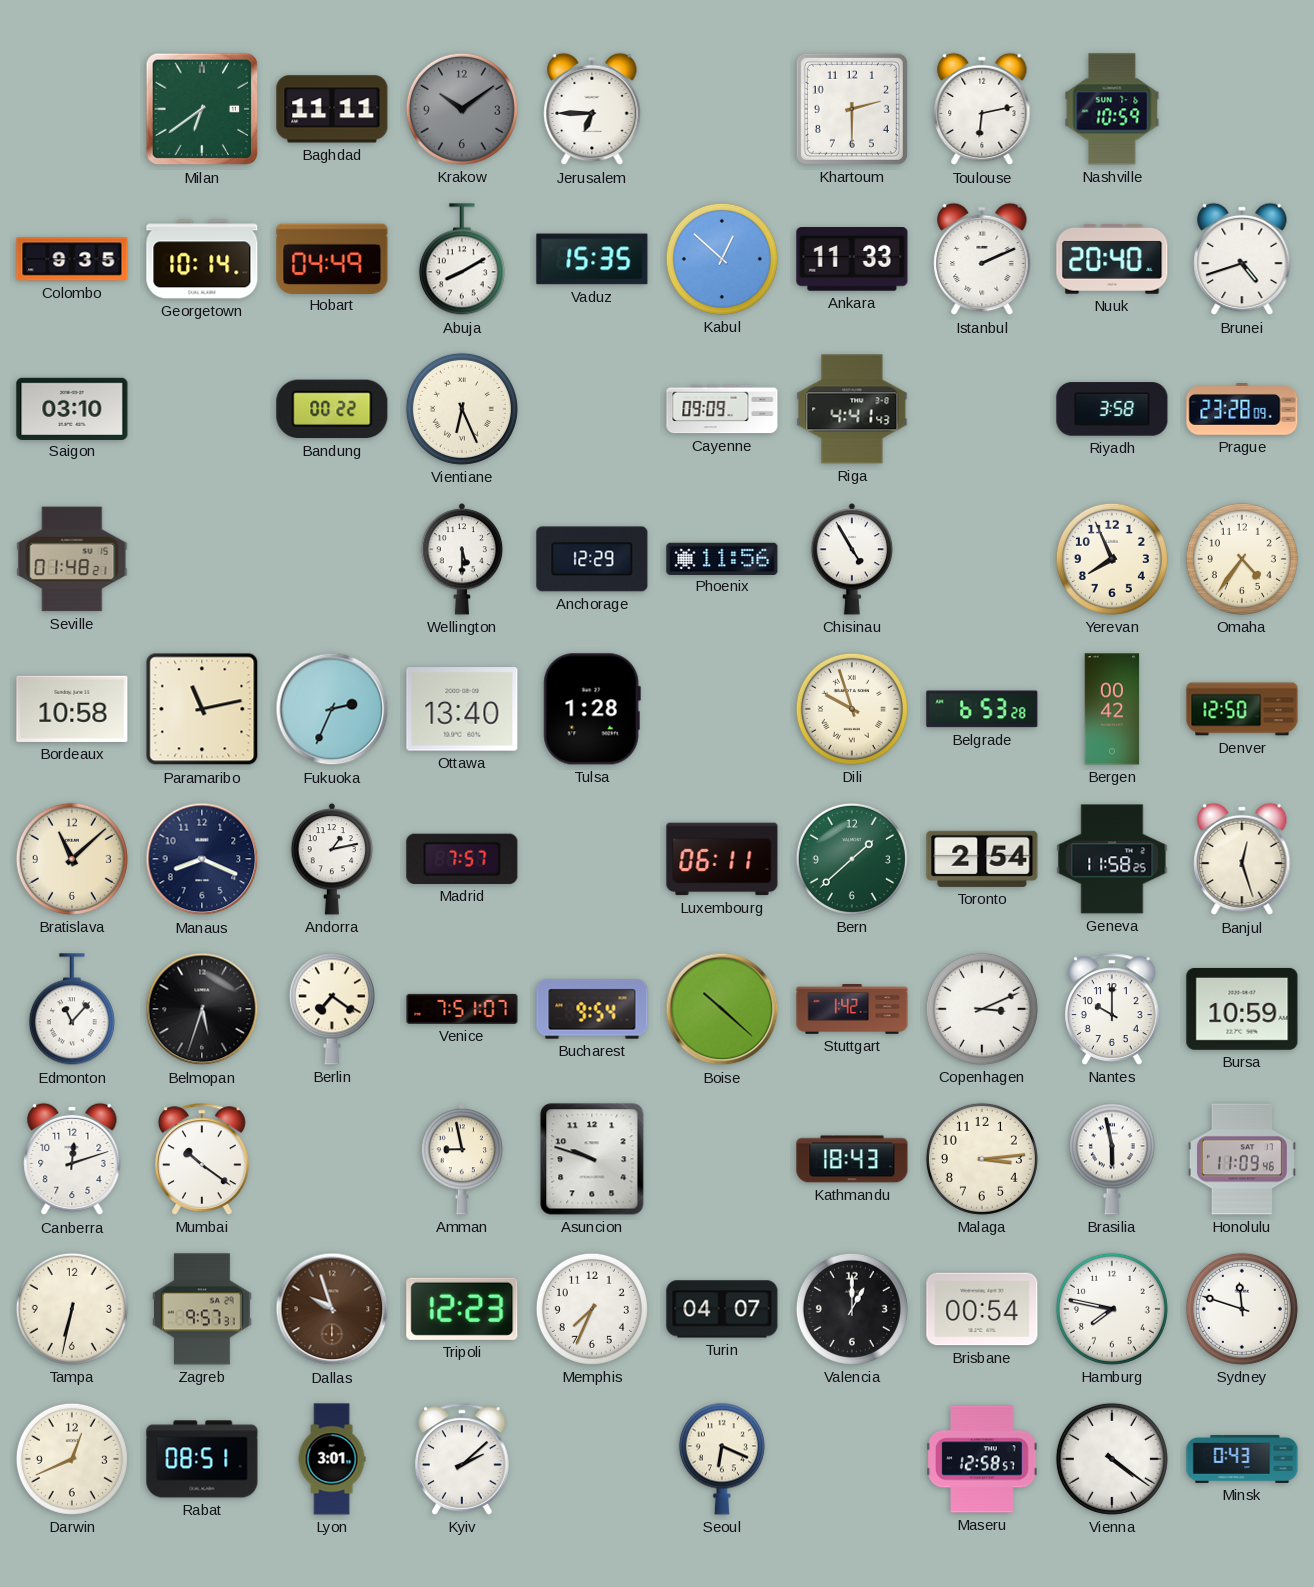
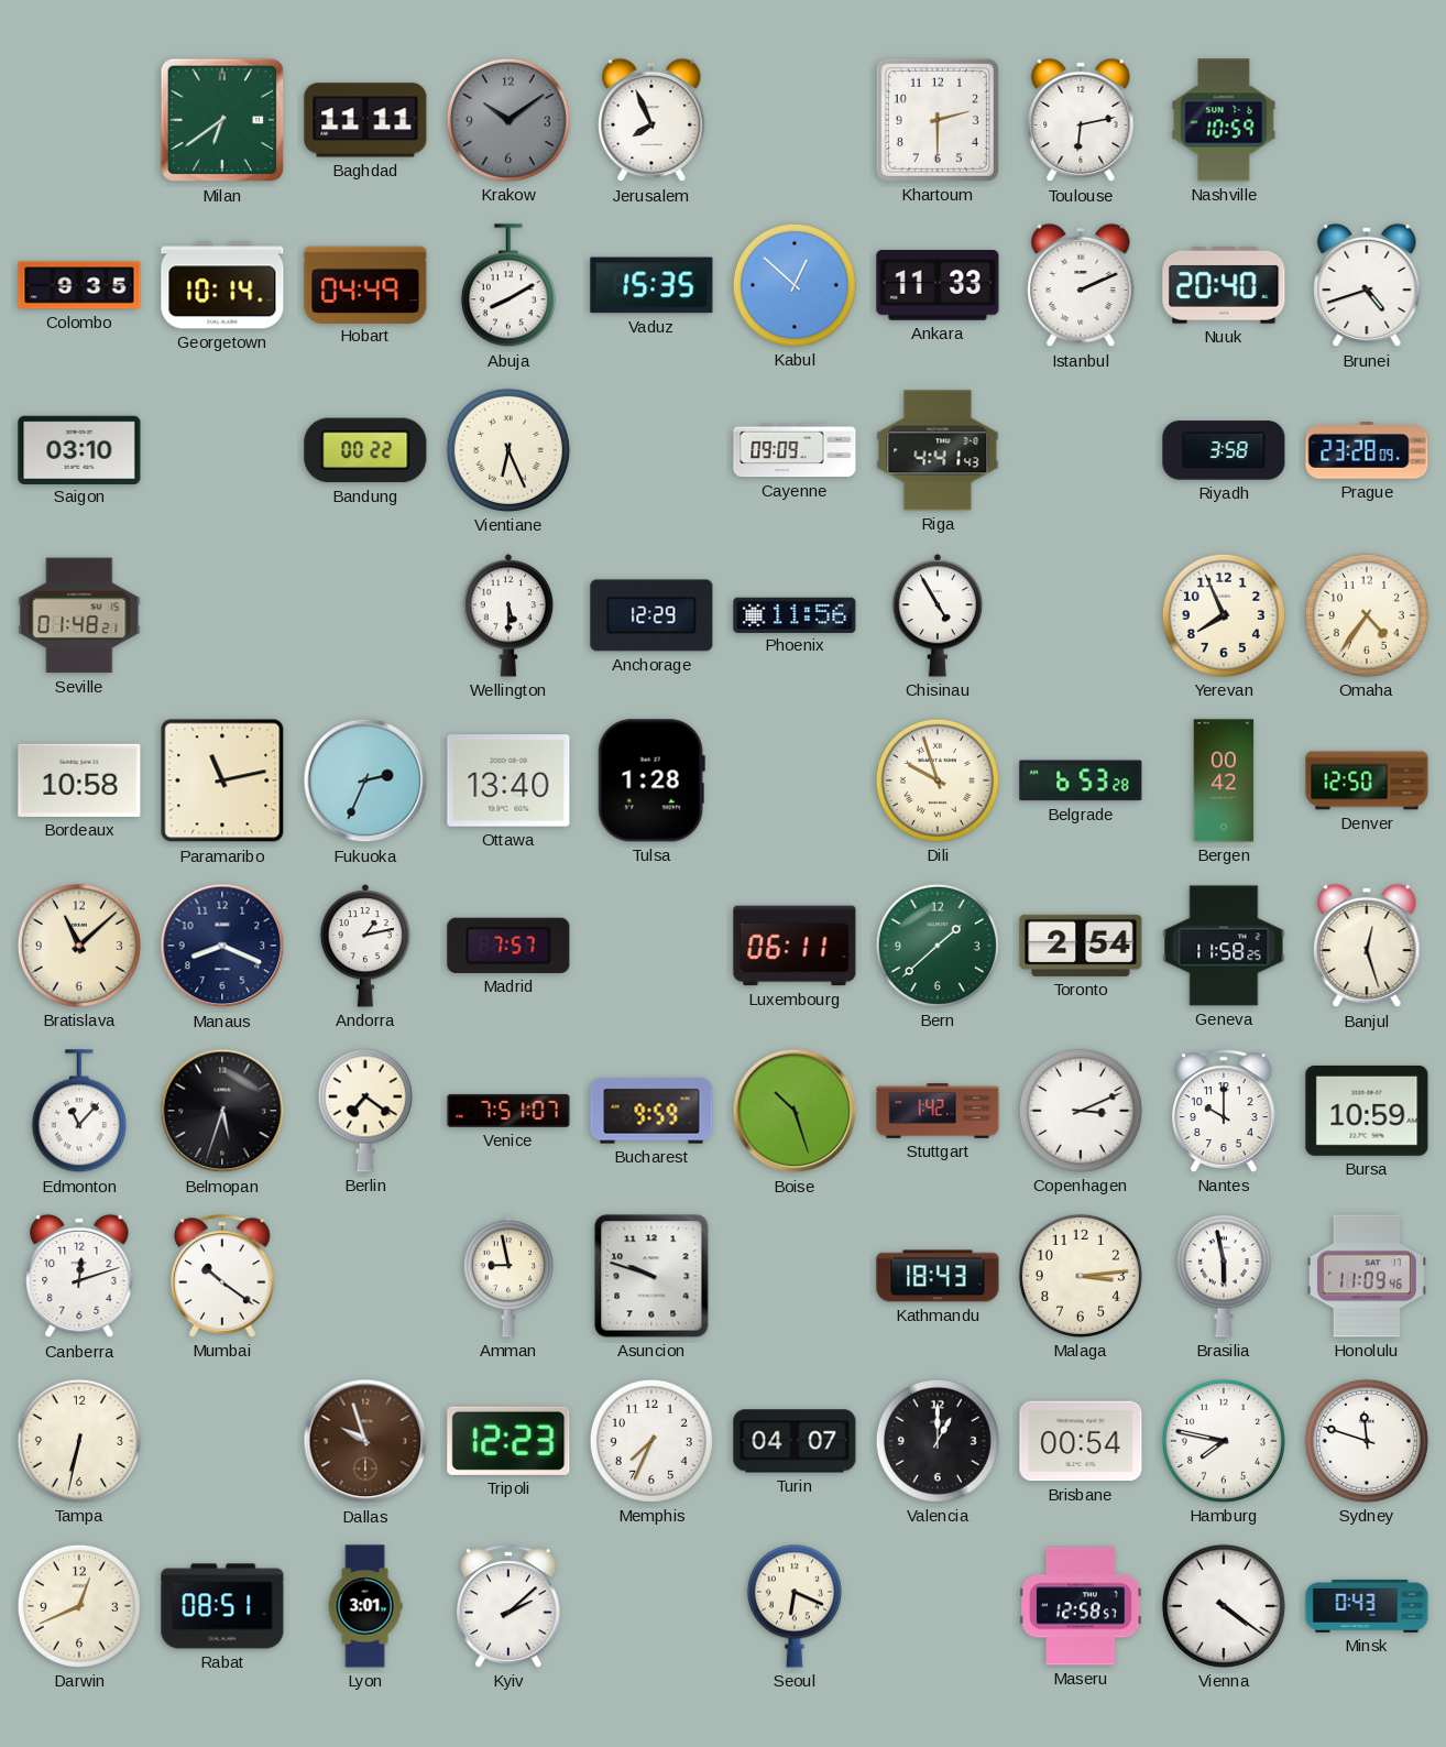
Jerusalem: 6:45 -> 7:56 (651, 120)
Bucharest: 9:54 -> 9:59 (651, 1111)
Boise: 10:22 -> 10:27 (795, 1111)
Zagreb: 9:57 -> none (203, 1309)
